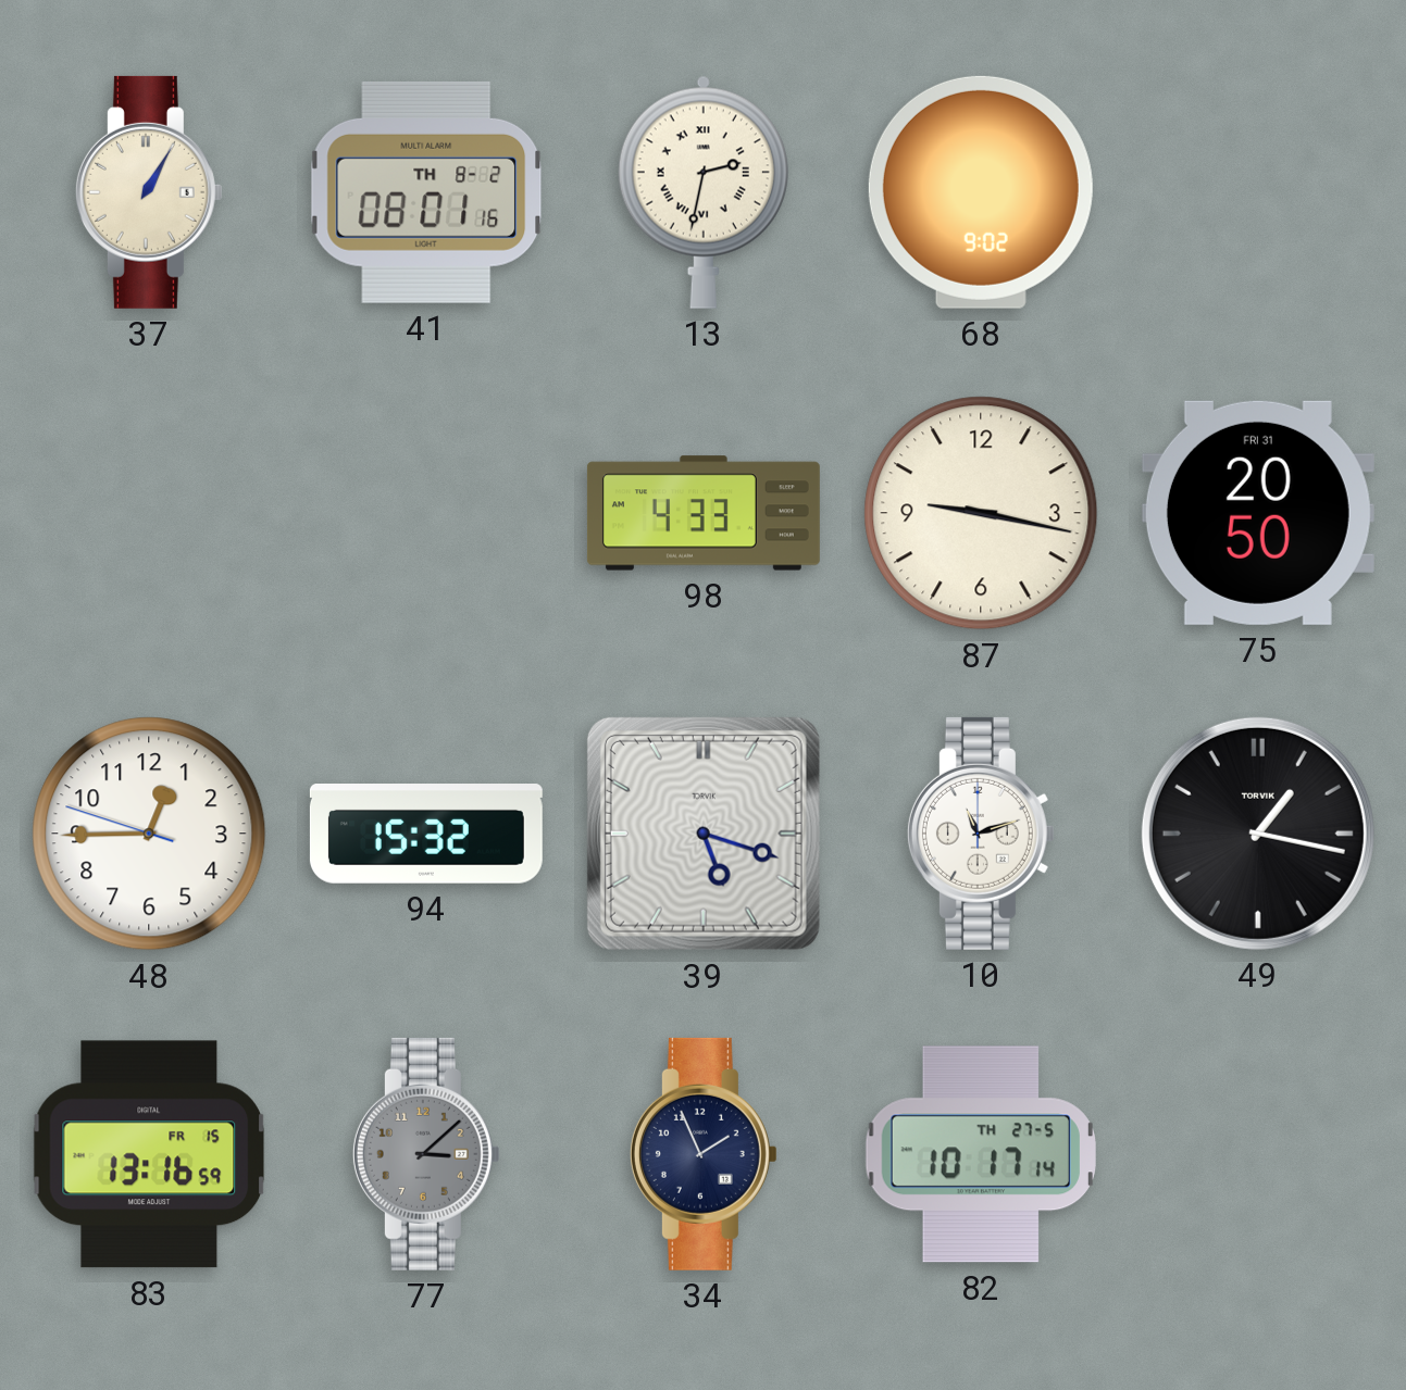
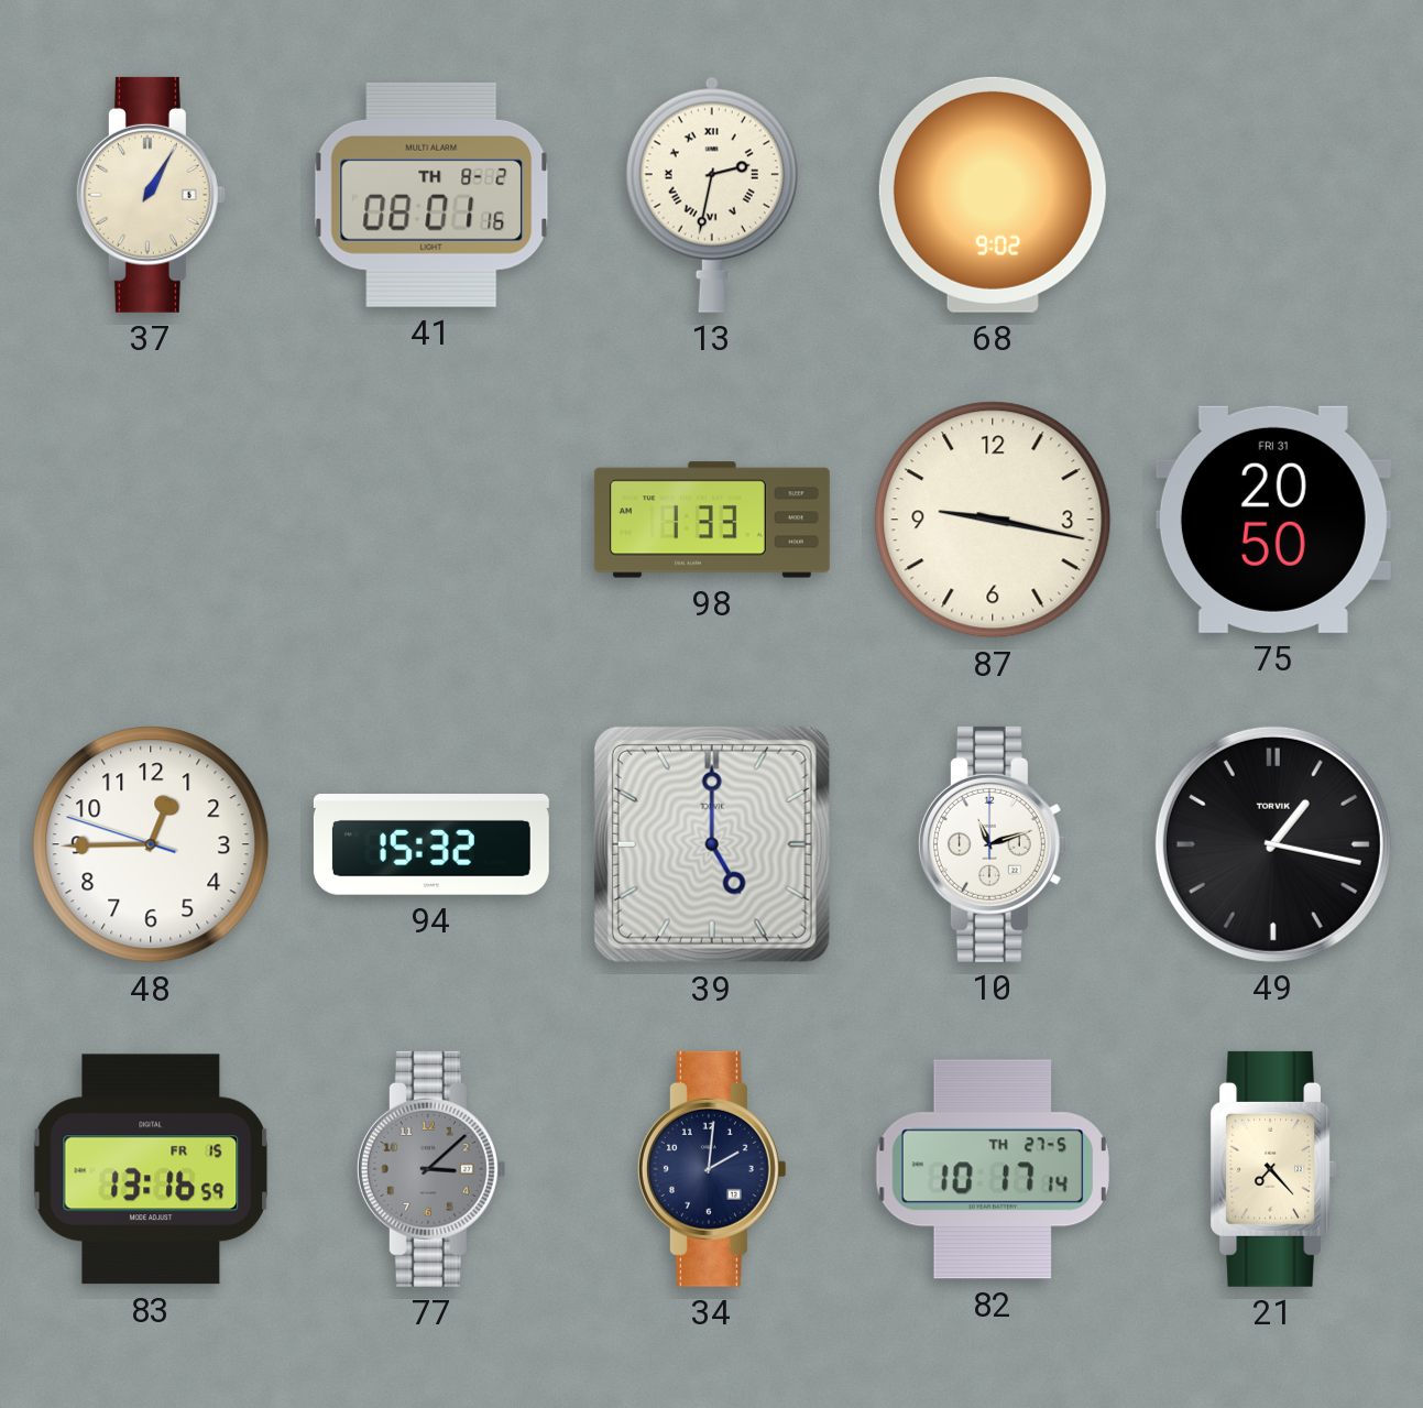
98: 4:33 -> 1:33 (712, 520)
39: 5:18 -> 5:00 (712, 844)
34: 1:56 -> 2:01 (712, 1169)
21: none -> 7:23 (1273, 1169)
